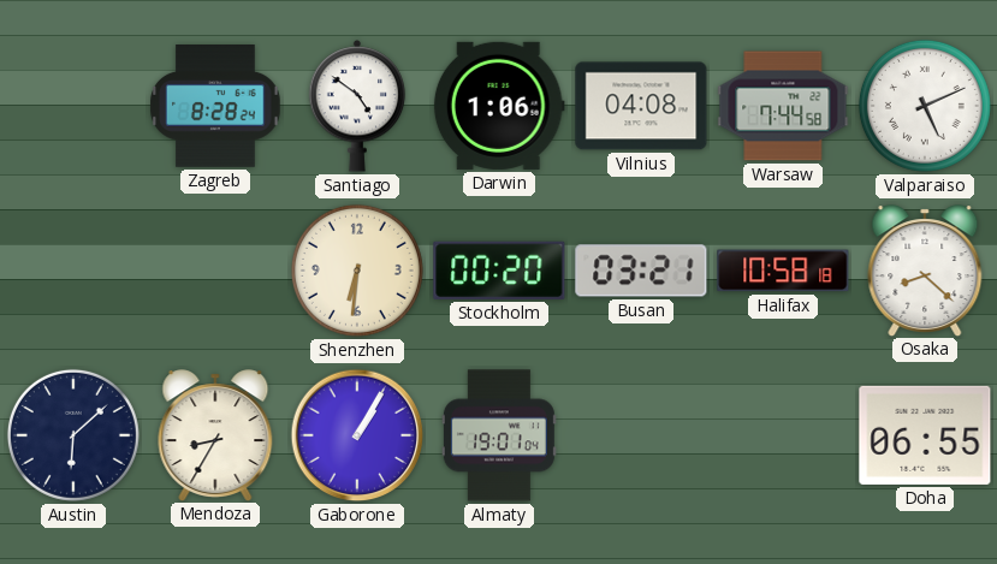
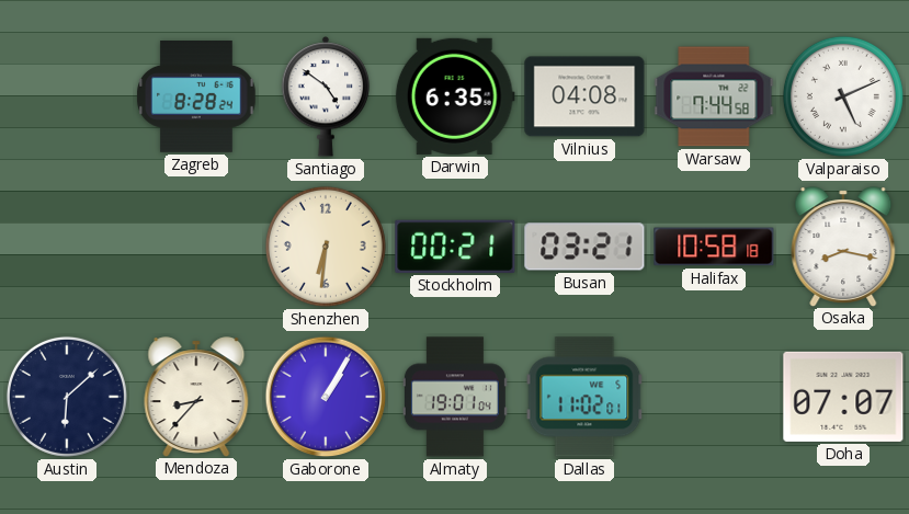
Darwin: 1:06 -> 6:35 (455, 96)
Stockholm: 00:20 -> 00:21 (455, 247)
Osaka: 8:22 -> 8:17 (843, 247)
Mendoza: 8:35 -> 8:37 (196, 397)
Dallas: none -> 11:02 (584, 397)
Doha: 06:55 -> 07:07 (843, 397)
